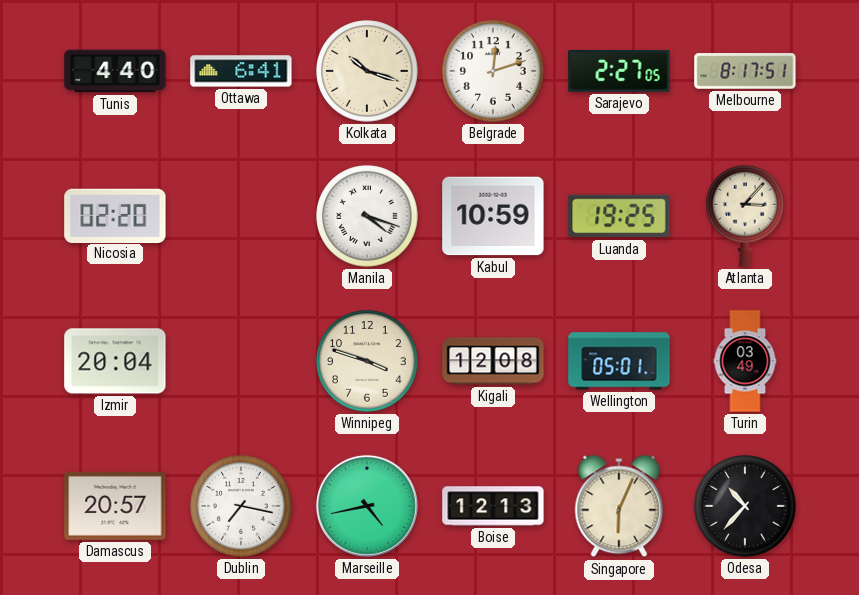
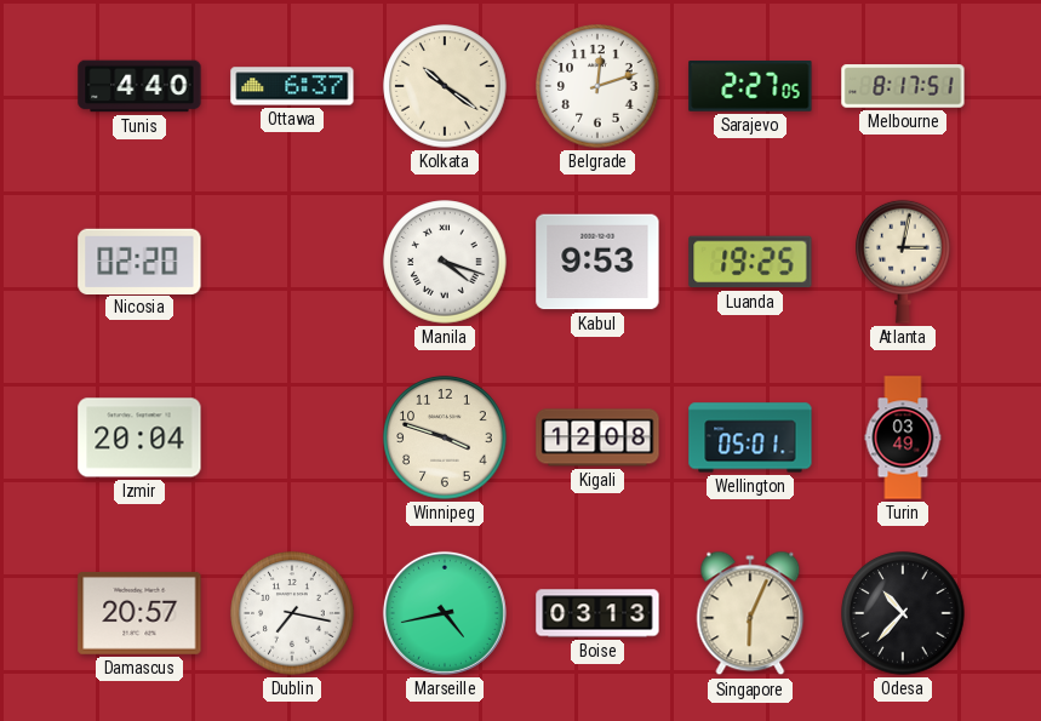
Ottawa: 6:41 -> 6:37 (292, 86)
Kolkata: 10:18 -> 10:21 (445, 86)
Kabul: 10:59 -> 9:53 (597, 262)
Atlanta: 3:07 -> 3:02 (903, 262)
Boise: 12:13 -> 03:13 (597, 613)
